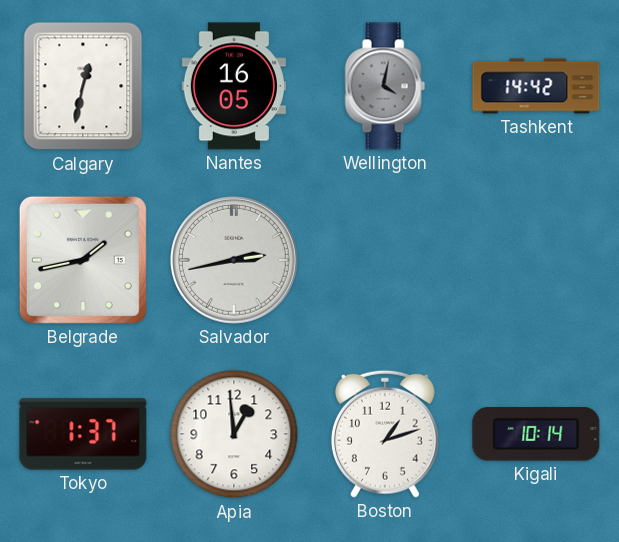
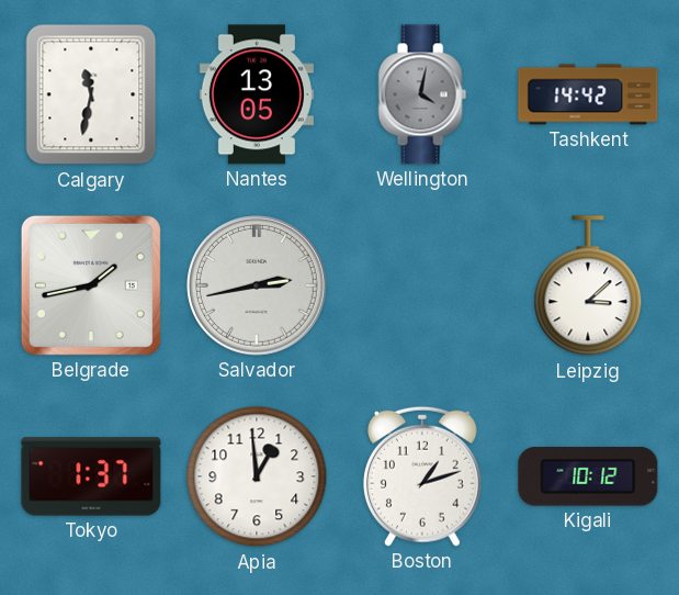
Calgary: 12:32 -> 11:32 (91, 94)
Nantes: 16:05 -> 13:05 (257, 94)
Leipzig: none -> 3:08 (588, 287)
Kigali: 10:14 -> 10:12 (588, 476)
